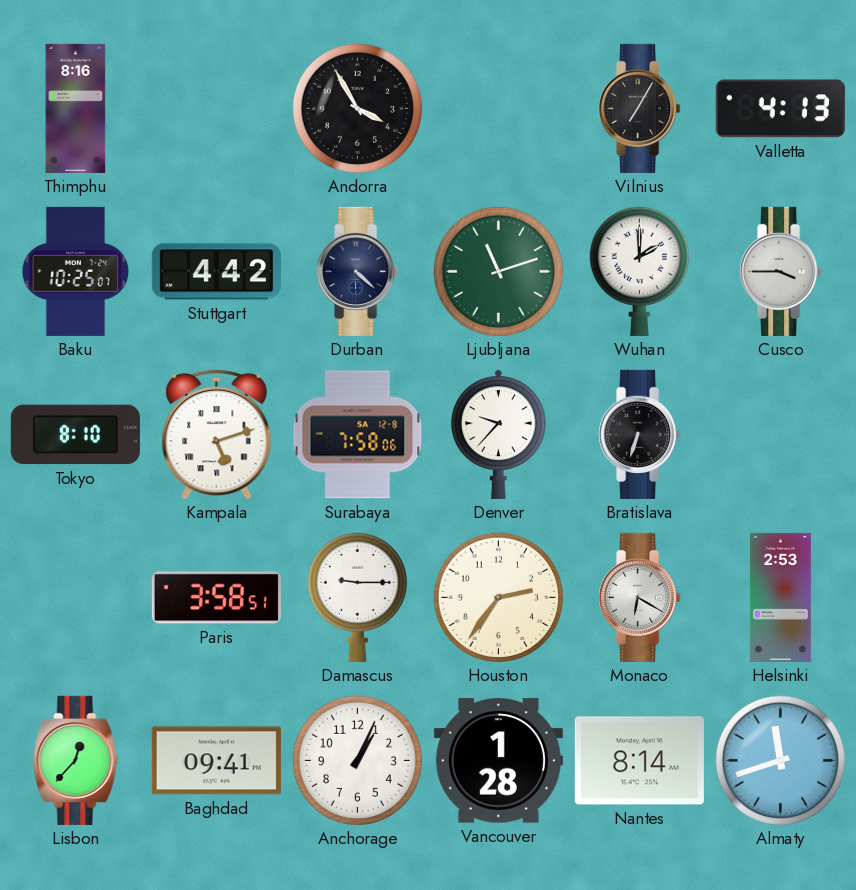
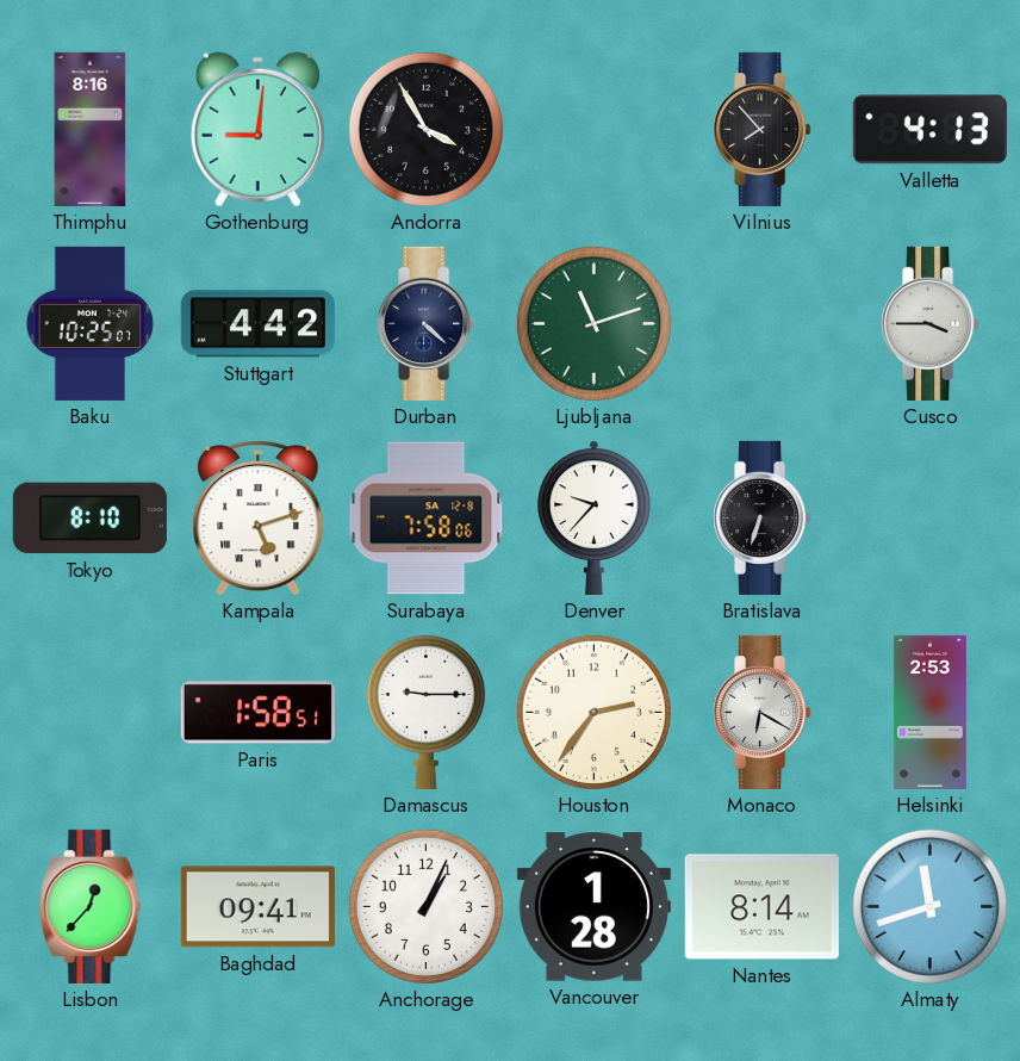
Gothenburg: none -> 9:01 (257, 130)
Vilnius: 7:05 -> 7:53 (763, 129)
Wuhan: 2:00 -> none (639, 271)
Paris: 3:58 -> 1:58 (257, 713)
